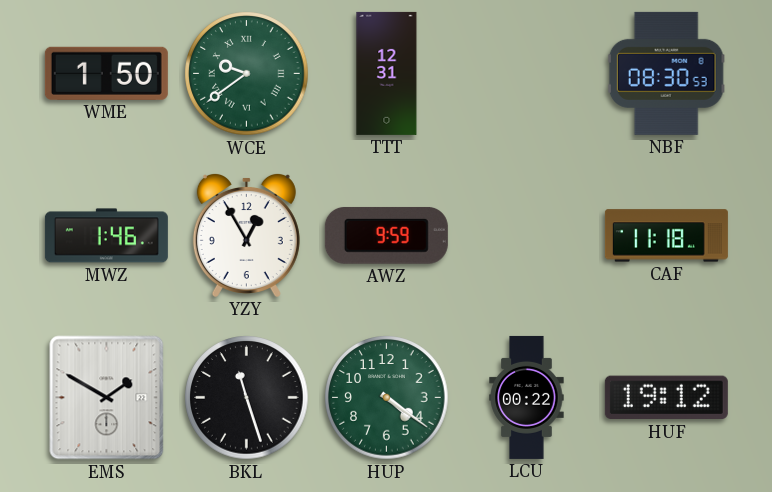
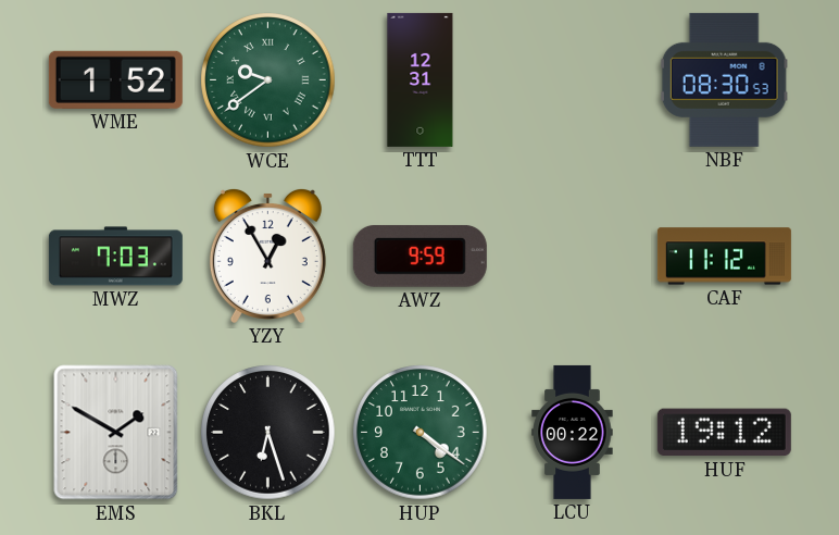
WME: 1:50 -> 1:52 (115, 79)
MWZ: 1:46 -> 7:03 (115, 257)
CAF: 11:18 -> 11:12 (724, 257)
BKL: 11:27 -> 6:27 (268, 433)
